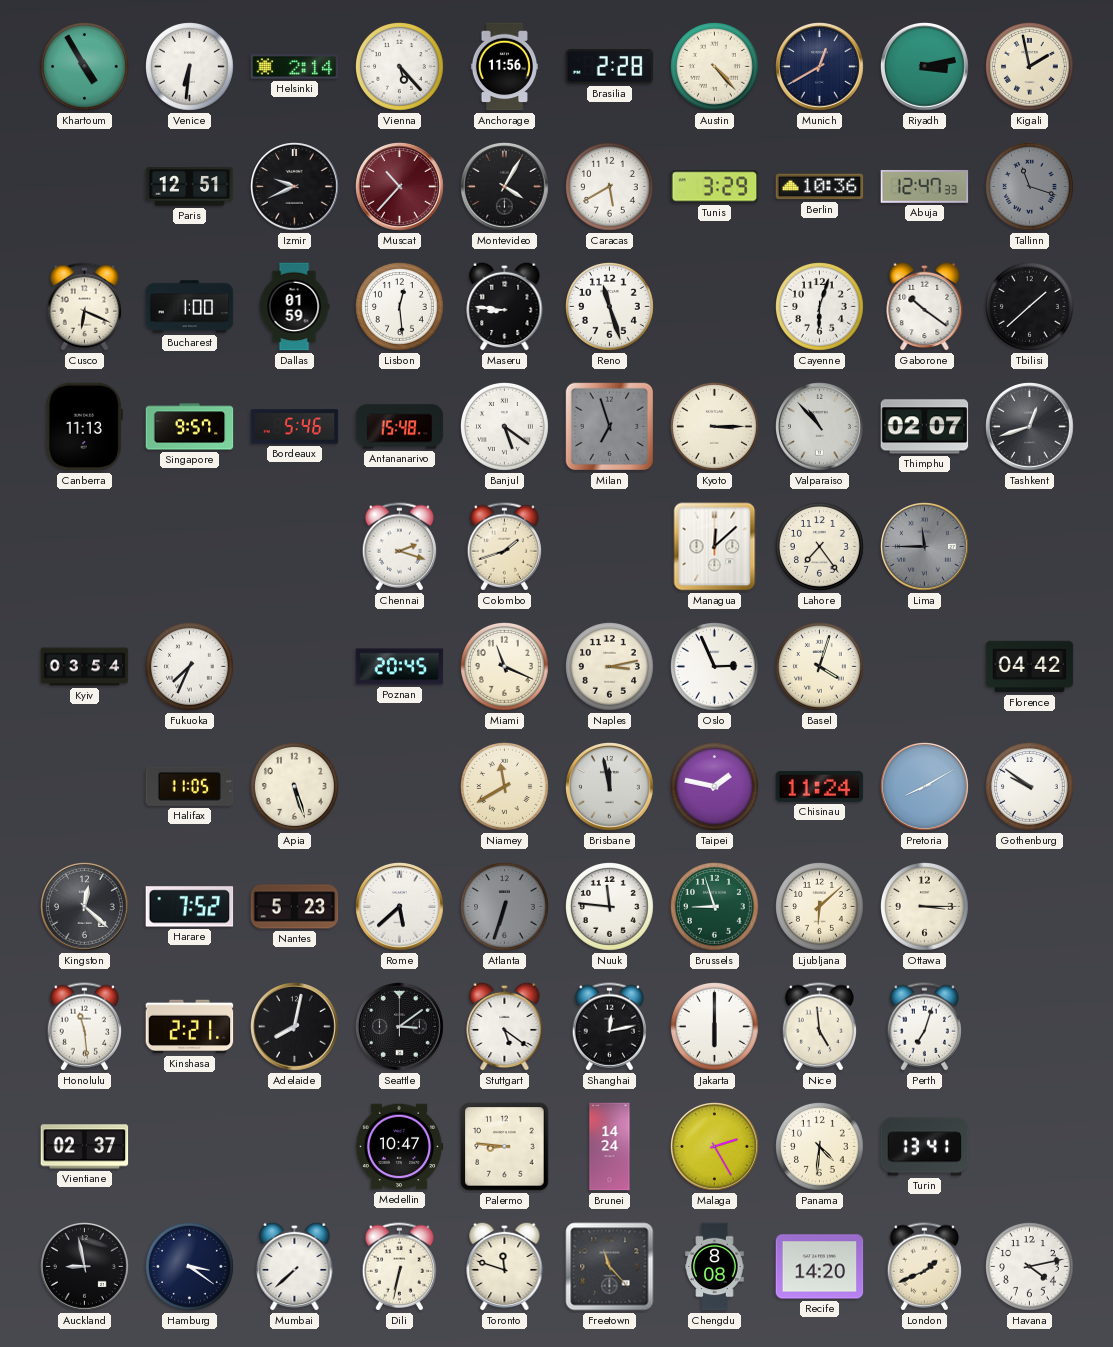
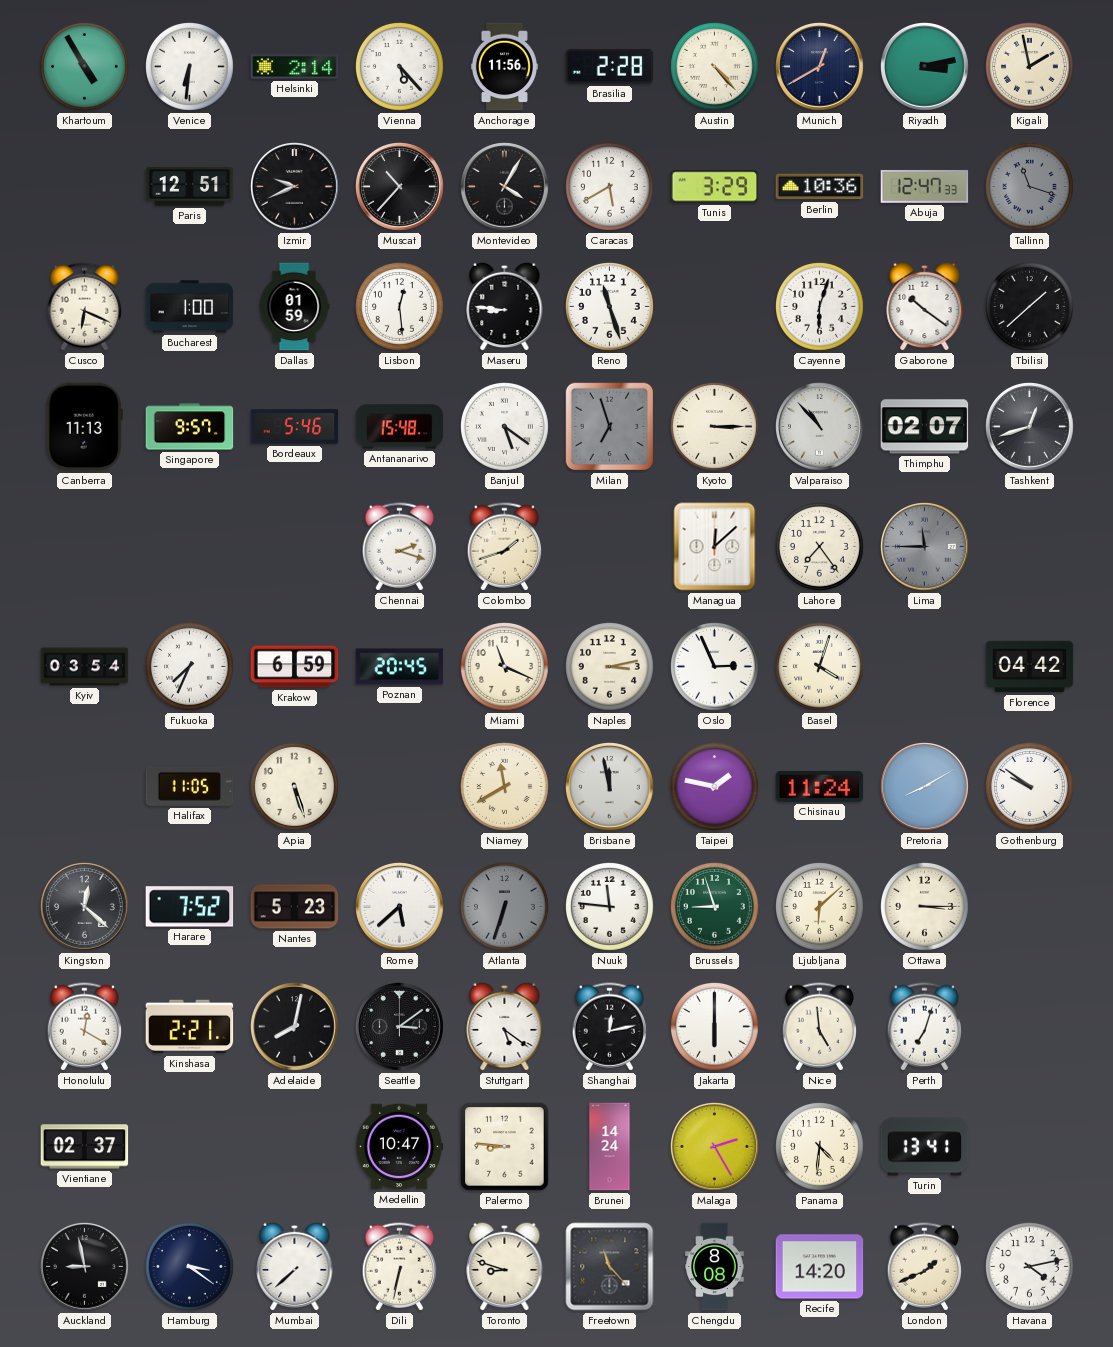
Muscat dial: burgundy -> black (400, 187)
Krakow: none -> 6:59 (295, 667)
Honolulu: 11:29 -> 12:20 (84, 1027)
Toronto: 11:48 -> 8:48 (505, 1266)
